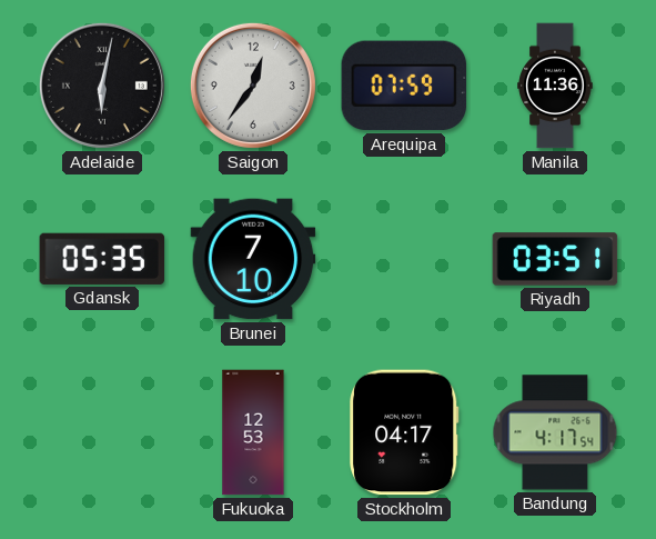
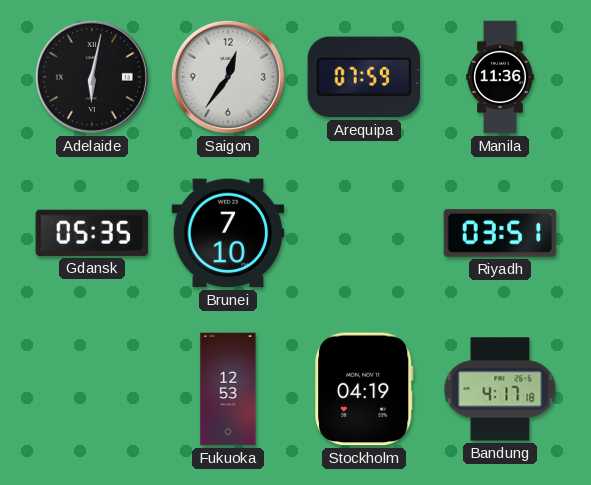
Stockholm: 04:17 -> 04:19 (364, 389)
Bandung: 4:17:54 -> 4:17:18 (500, 389)
